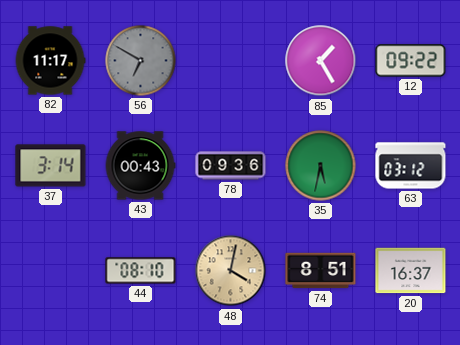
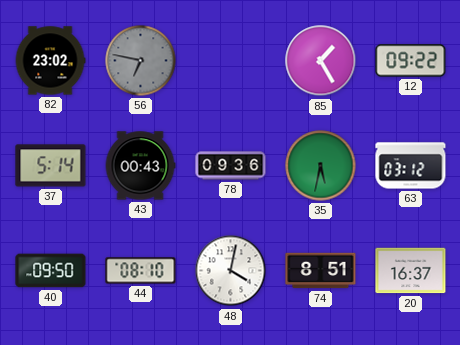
82: 11:17 -> 23:02 (50, 61)
56: 6:50 -> 6:47 (141, 61)
37: 3:14 -> 5:14 (51, 166)
40: none -> 09:50 (51, 271)
48 dial: champagne -> white (231, 271)
